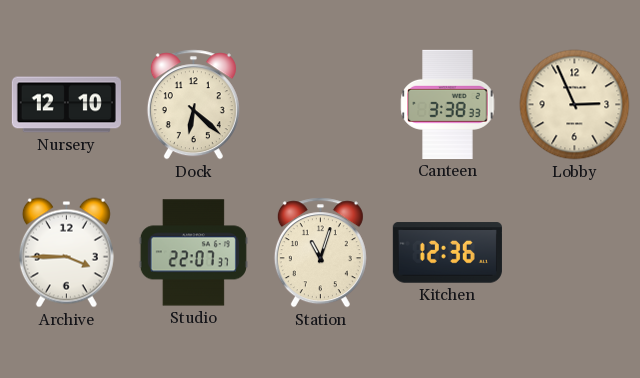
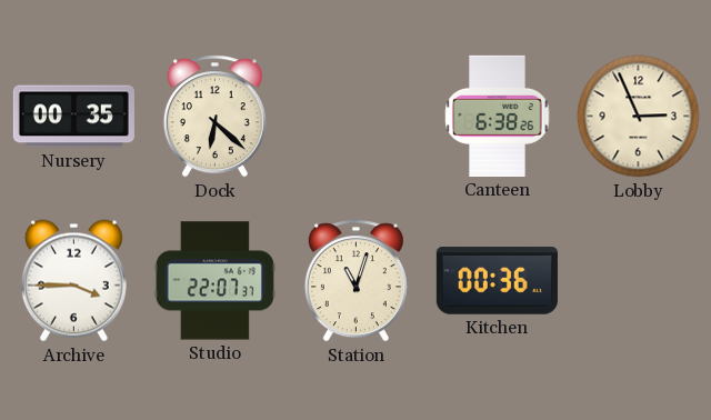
Nursery: 12:10 -> 00:35 (73, 117)
Canteen: 3:38 -> 6:38 (498, 116)
Kitchen: 12:36 -> 00:36 (497, 281)
